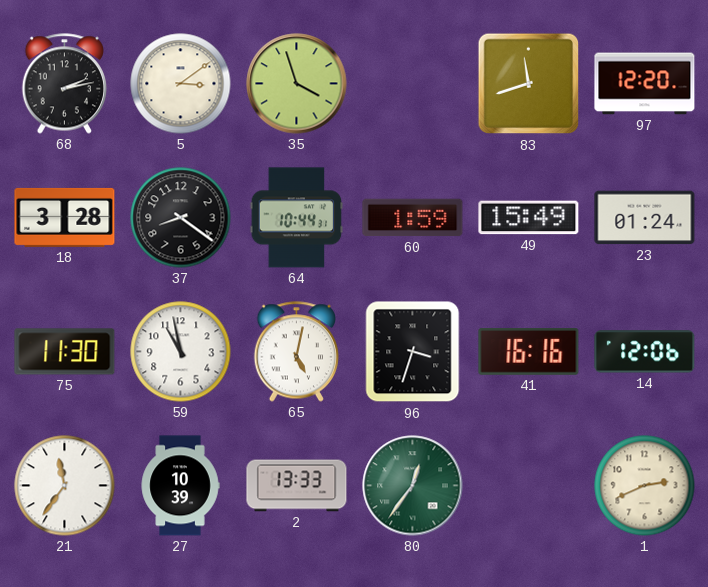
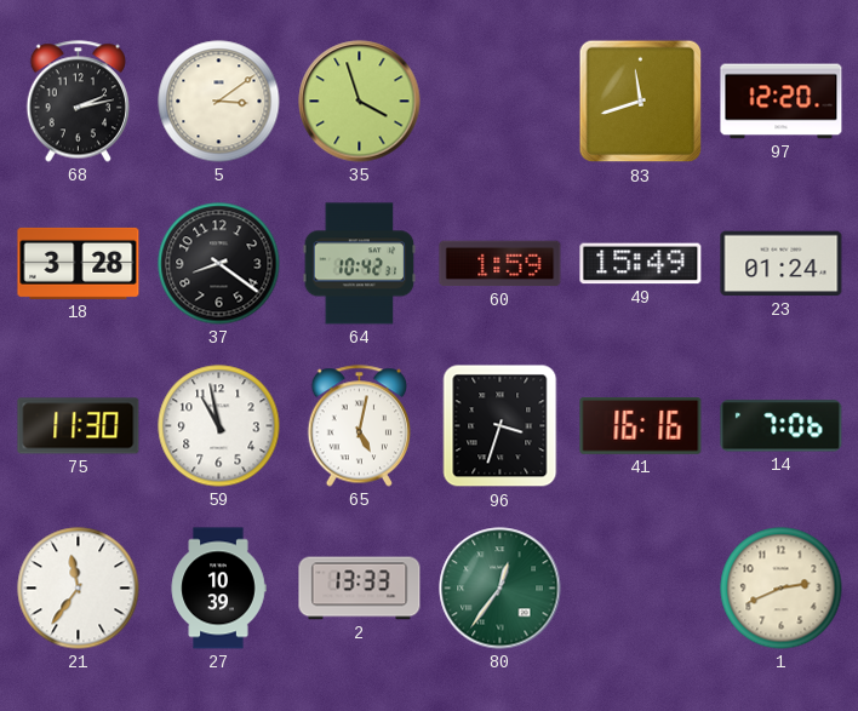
64: 10:44 -> 10:42 (360, 264)
14: 12:06 -> 7:06 (782, 426)
